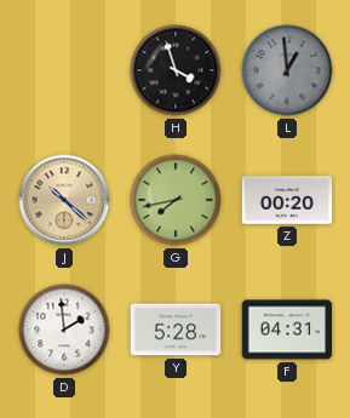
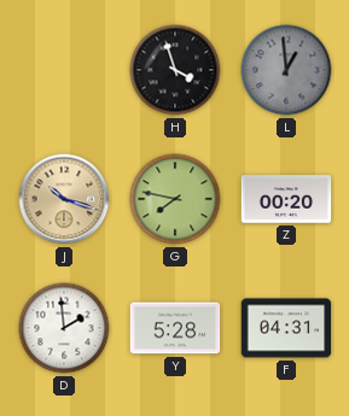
J: 10:22 -> 10:18 (64, 199)
G: 7:43 -> 7:47 (175, 199)
